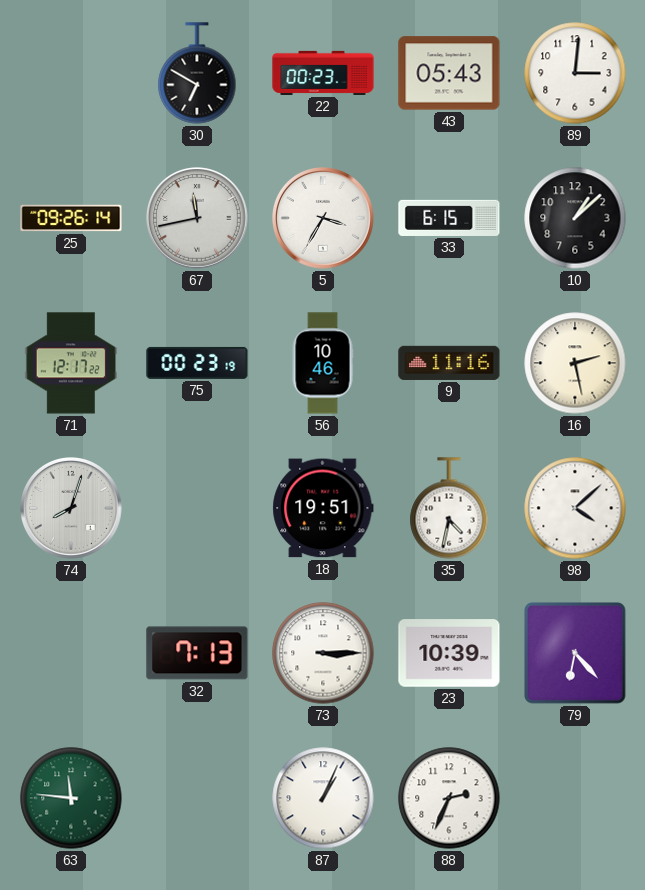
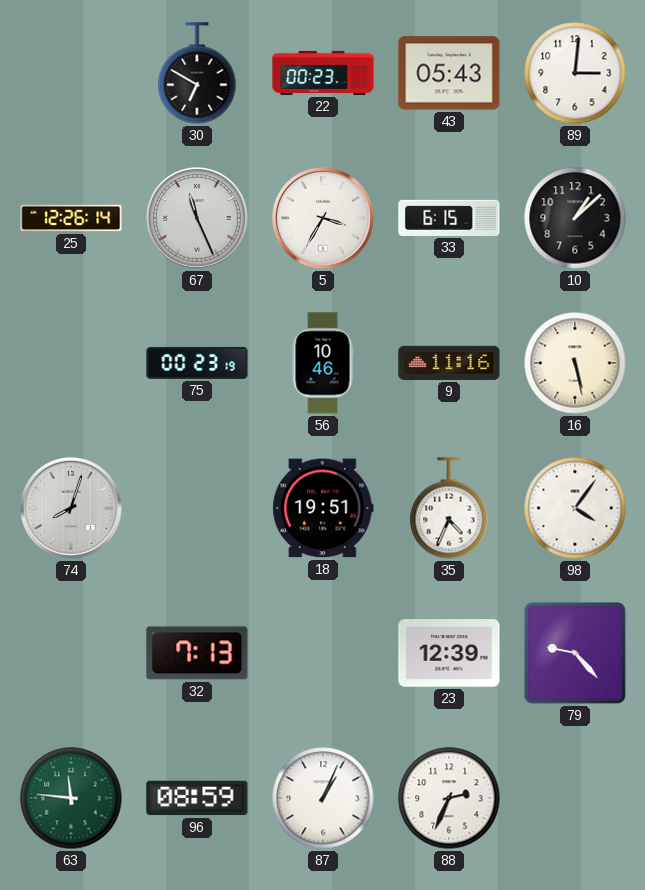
25: 09:26 -> 12:26 (71, 218)
67: 11:43 -> 11:26 (198, 219)
71: 12:17 -> none (71, 363)
16: 2:28 -> 5:28 (575, 363)
35: 4:32 -> 4:34 (449, 508)
98: 4:08 -> 4:06 (575, 508)
73: 3:15 -> none (323, 653)
23: 10:39 -> 12:39 (449, 653)
79: 6:23 -> 9:23 (576, 654)
96: none -> 08:59 (197, 798)
